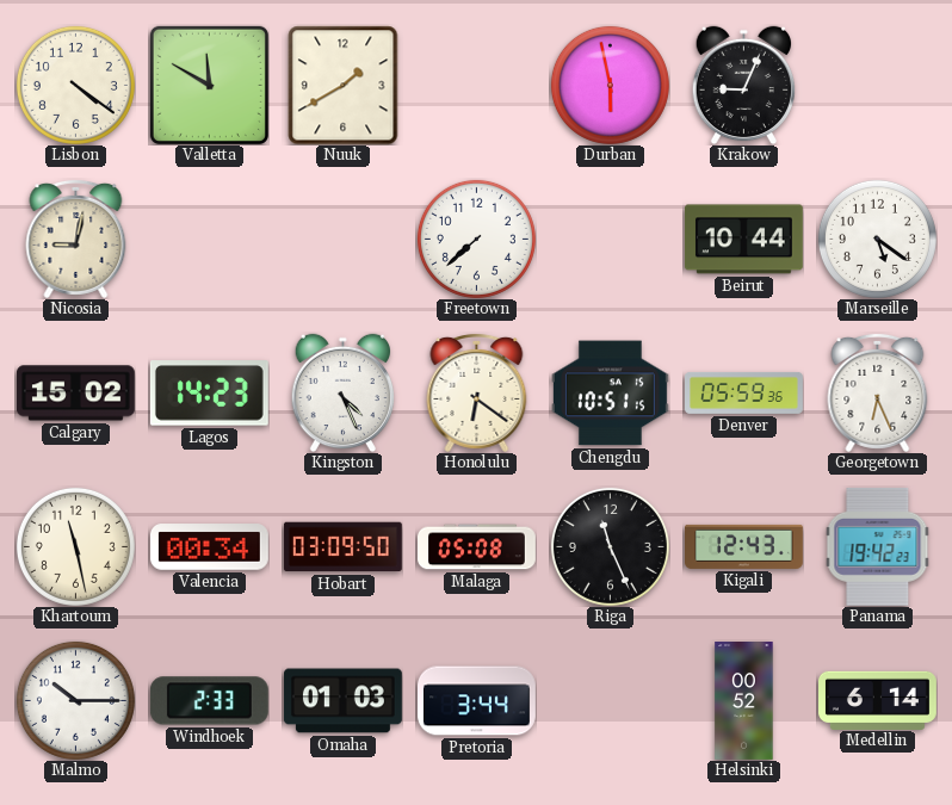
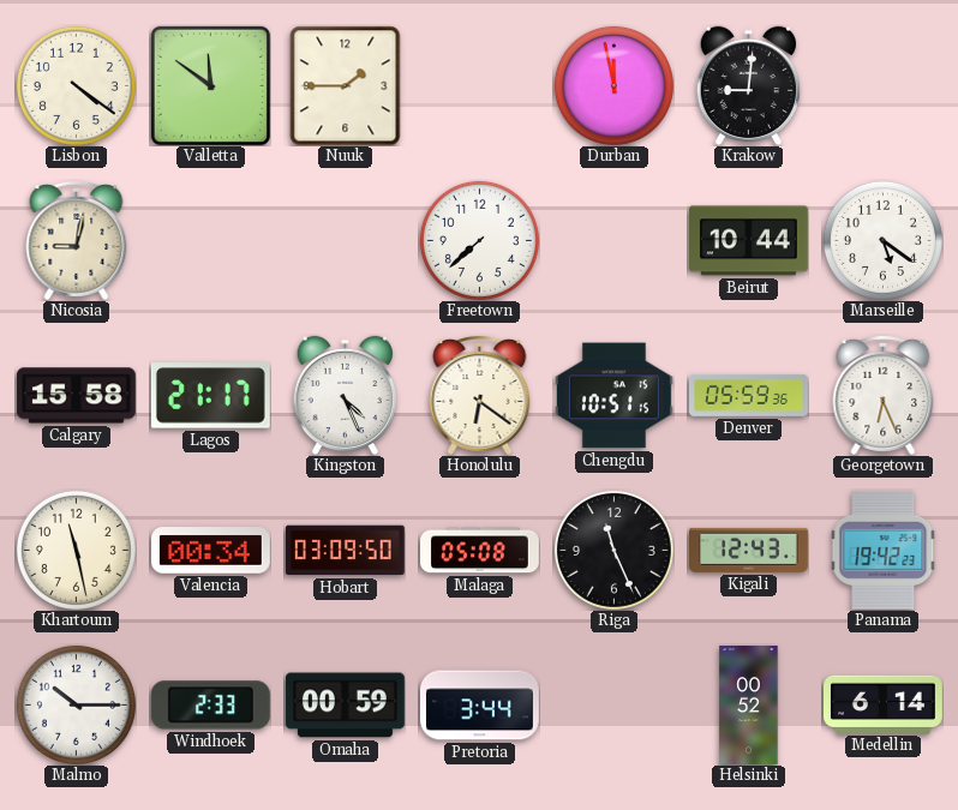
Valletta: 11:50 -> 11:51 (210, 85)
Nuuk: 1:40 -> 1:45 (346, 85)
Durban: 5:58 -> 11:58 (613, 85)
Krakow: 9:04 -> 9:01 (749, 85)
Calgary: 15:02 -> 15:58 (76, 396)
Lagos: 14:23 -> 21:17 (210, 396)
Omaha: 01:03 -> 00:59 (345, 706)
